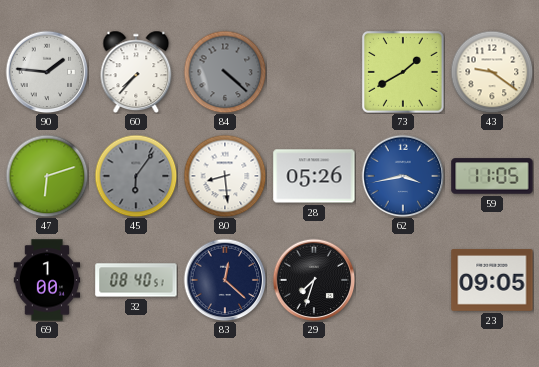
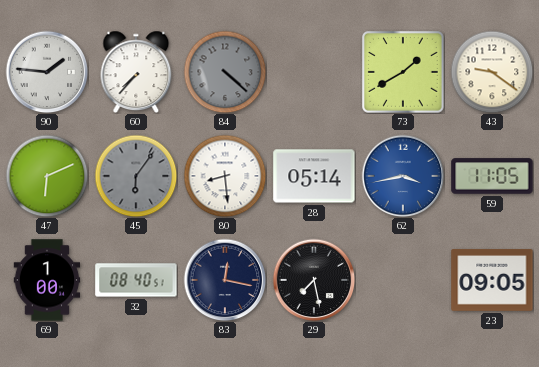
47: 6:12 -> 6:11 (47, 176)
28: 05:26 -> 05:14 (314, 176)
83: 12:22 -> 12:17 (225, 280)
29: 7:33 -> 7:28 (314, 280)
